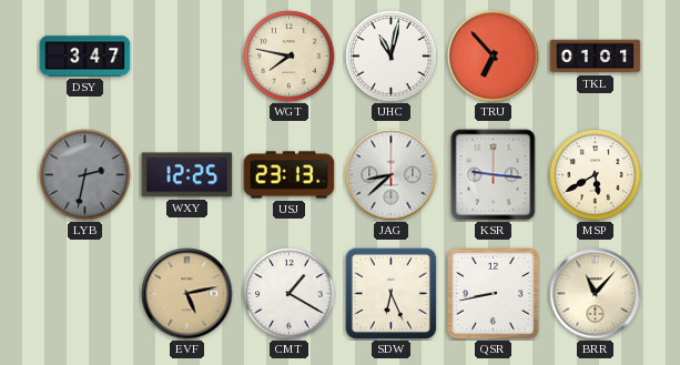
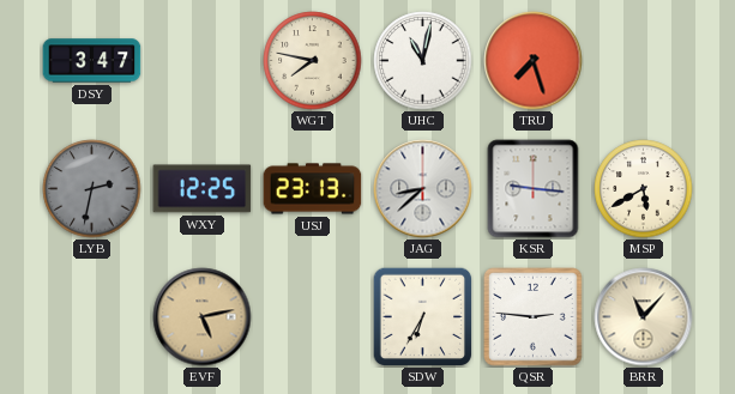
TRU: 6:53 -> 7:27 (534, 61)
TKL: 01:01 -> none (596, 57)
CMT: 1:20 -> none (290, 294)
SDW: 6:26 -> 6:35 (422, 316)
QSR: 8:43 -> 2:46 (534, 317)
